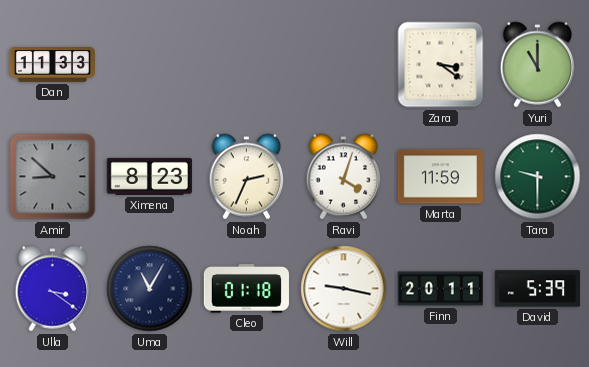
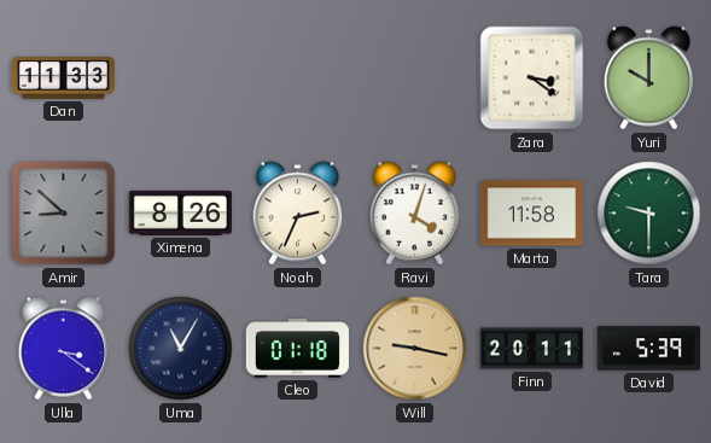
Yuri: 11:00 -> 10:00 (649, 78)
Ximena: 8:23 -> 8:26 (180, 212)
Marta: 11:59 -> 11:58 (531, 214)
Will dial: white -> champagne (415, 349)
